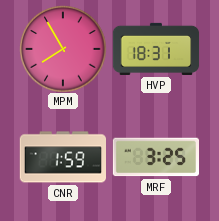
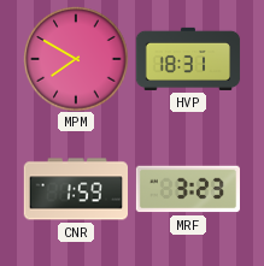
MPM: 7:55 -> 7:50 (76, 59)
MRF: 3:25 -> 3:23 (187, 189)
